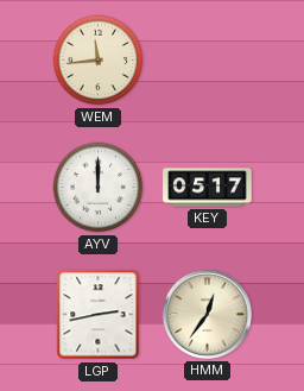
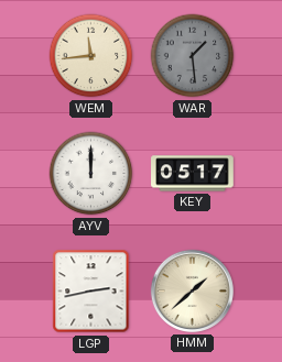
WAR: none -> 1:29 (193, 56)
HMM: 12:36 -> 1:38 (192, 290)
